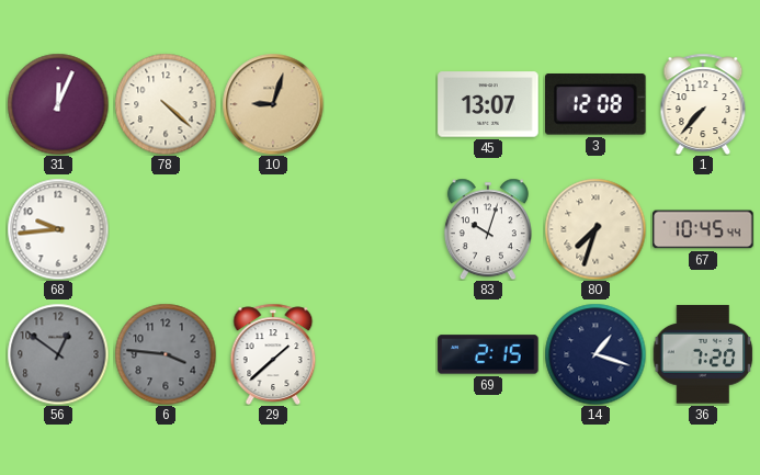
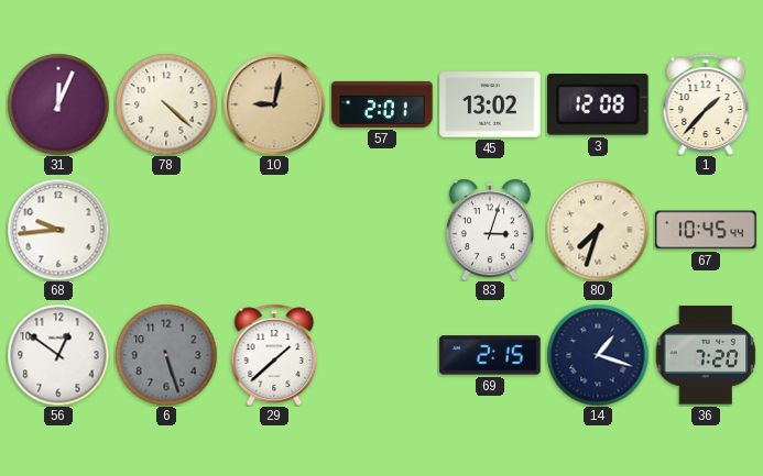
10: 9:03 -> 9:02 (274, 104)
57: none -> 2:01 (382, 104)
45: 13:07 -> 13:02 (490, 104)
1: 7:37 -> 1:37 (706, 104)
83: 10:03 -> 3:03 (490, 230)
56 dial: grey -> white (58, 355)
6: 3:46 -> 5:27 (166, 355)
